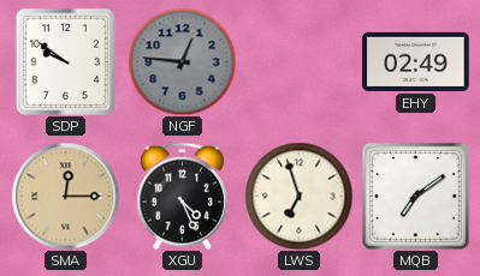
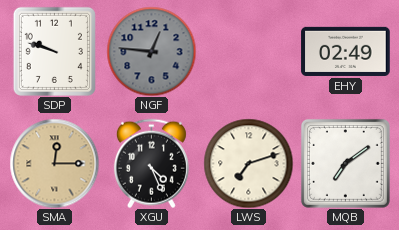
SDP: 9:51 -> 9:48 (54, 51)
LWS: 6:57 -> 7:12 (248, 163)
